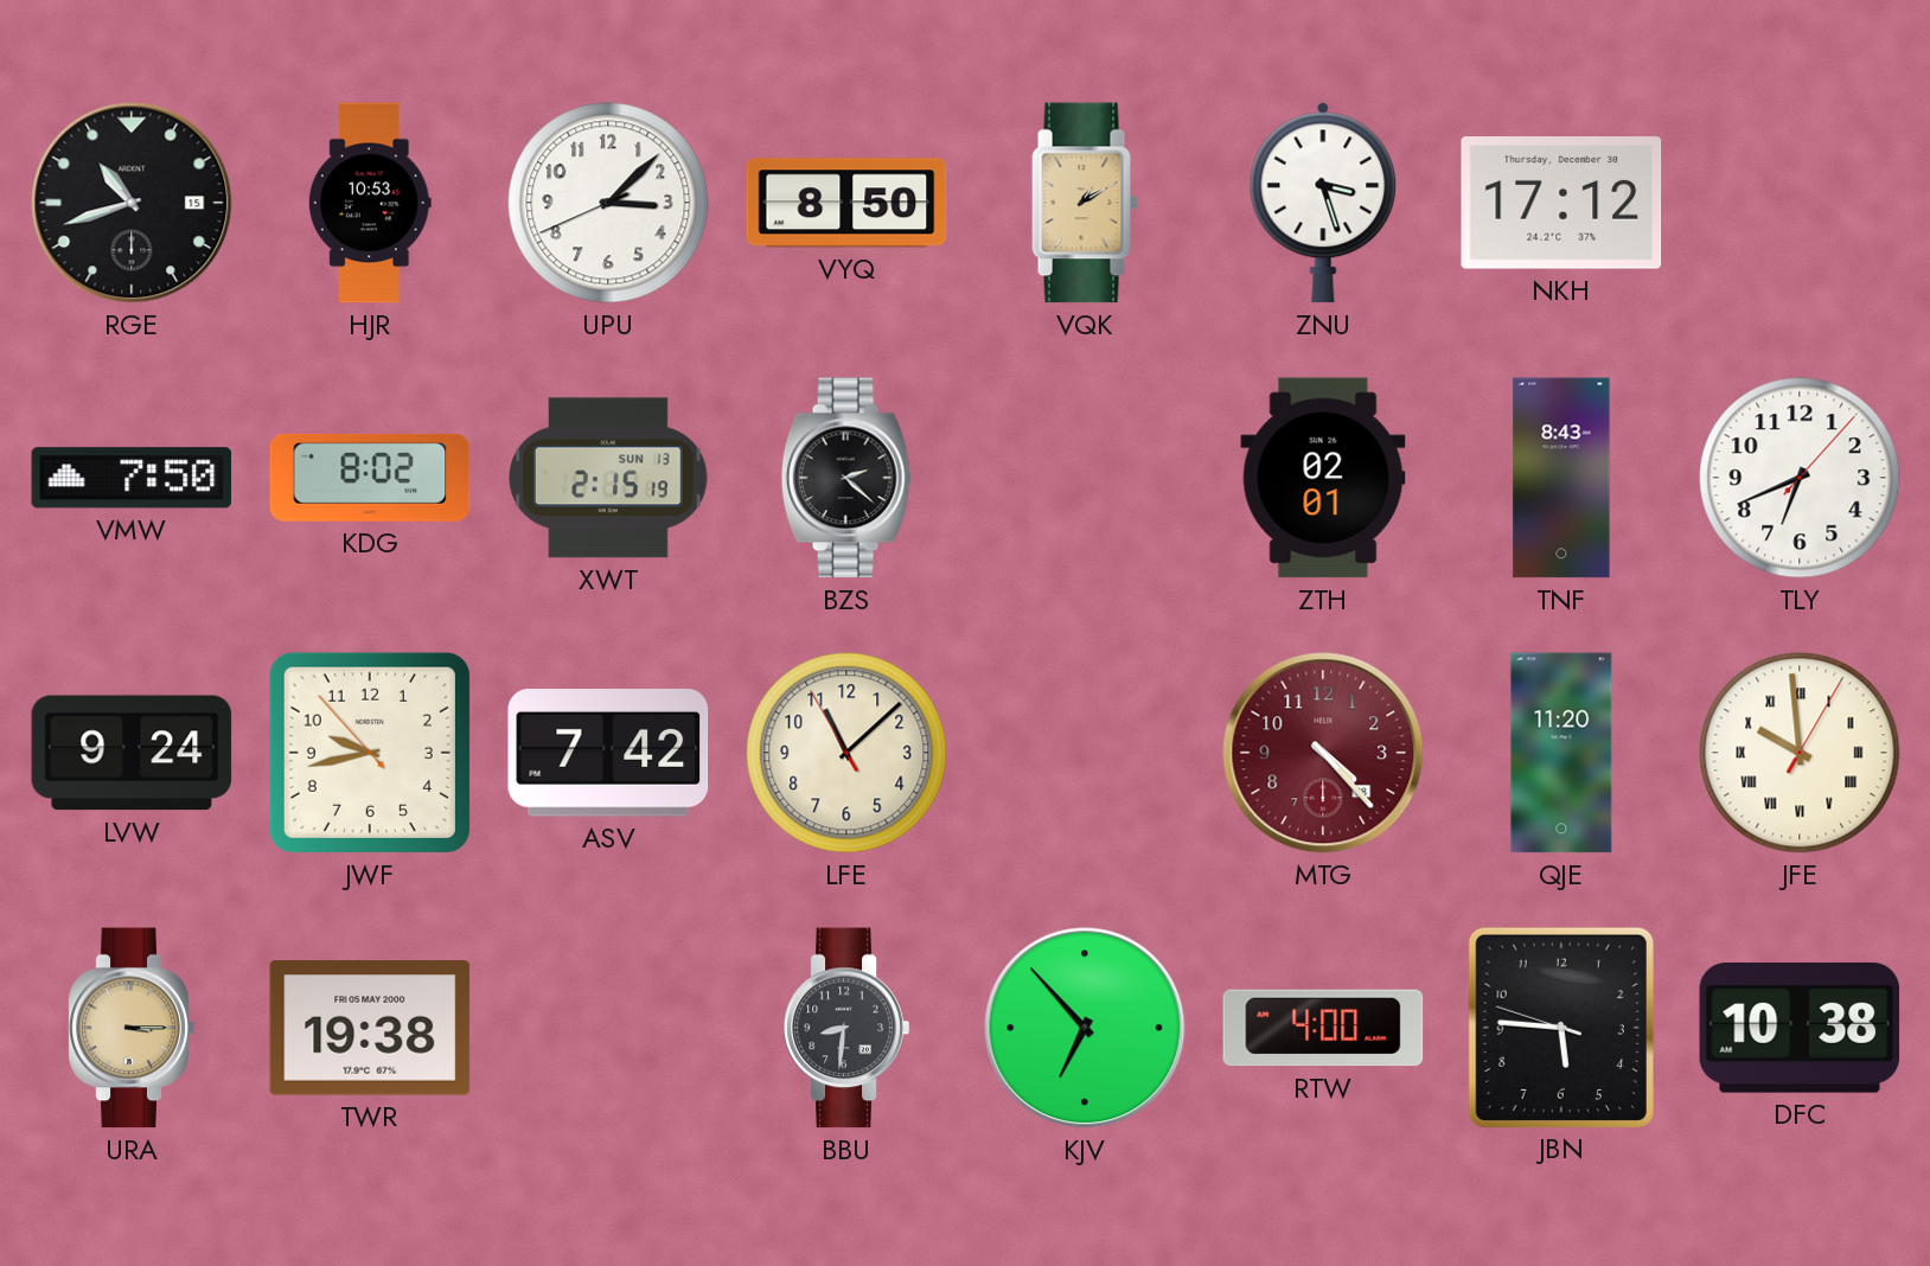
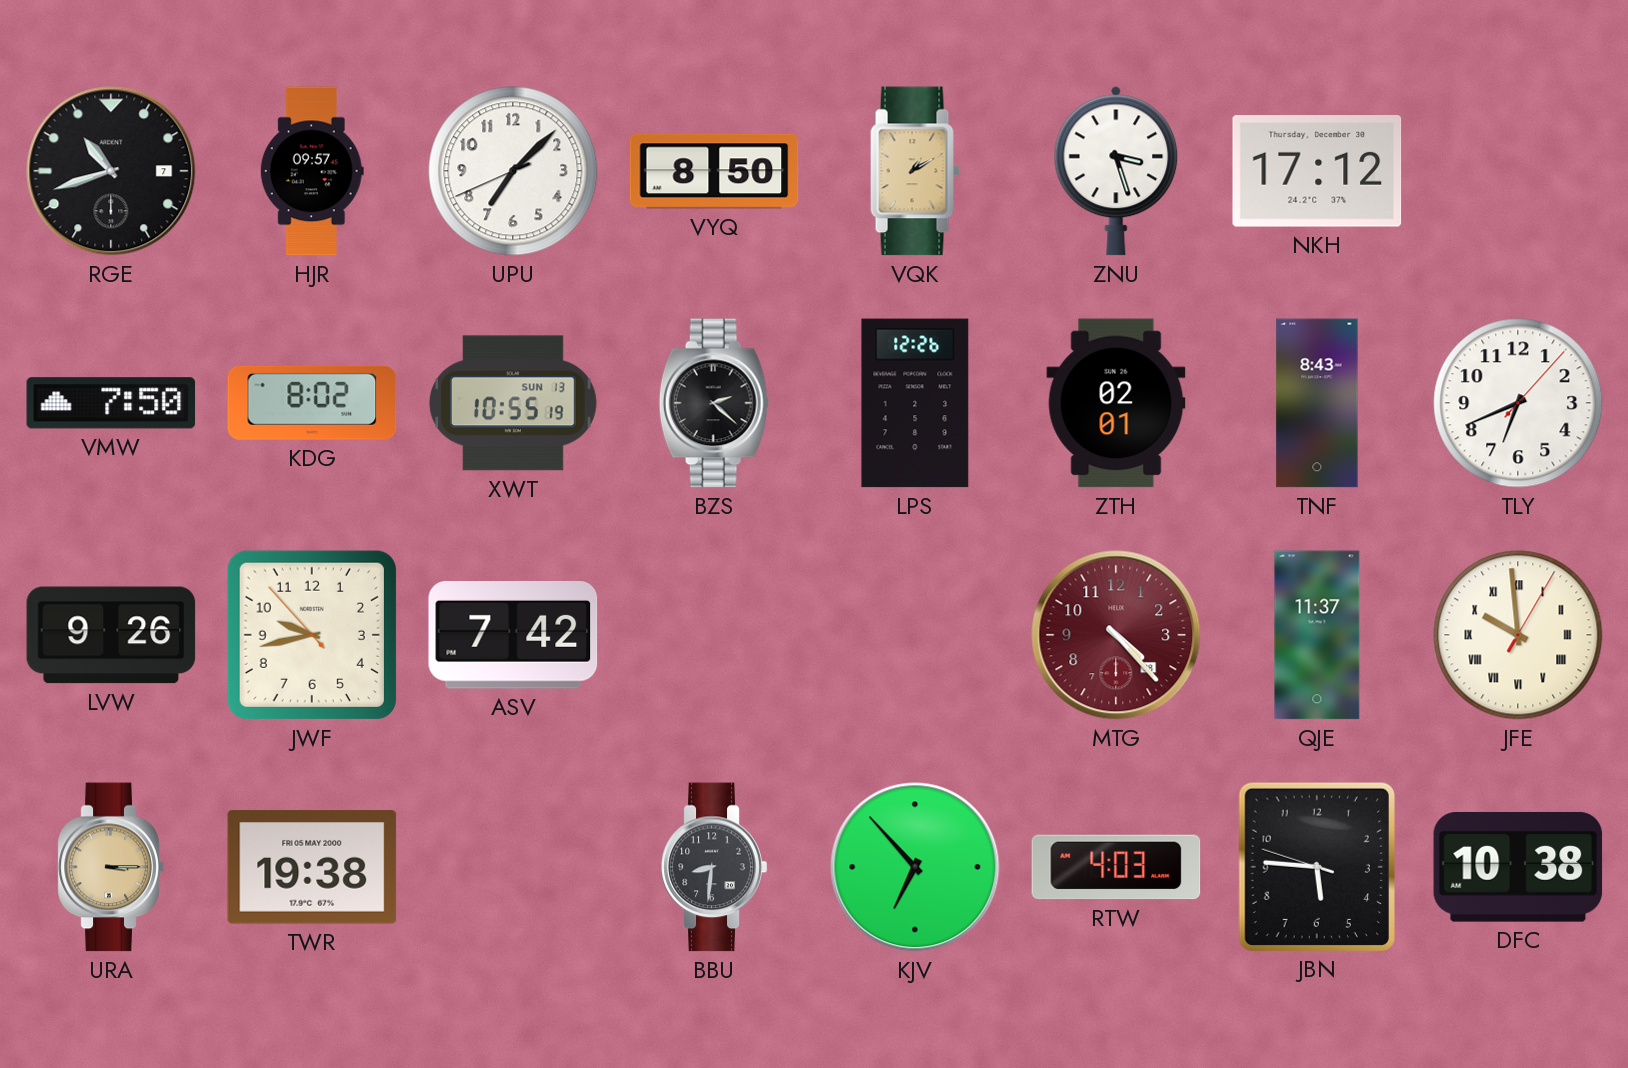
RGE date: 15 -> 7 (111, 171)
HJR: 10:53 -> 09:57 (312, 171)
UPU: 3:07 -> 7:07 (513, 171)
XWT: 2:15 -> 10:55 (513, 403)
LPS: none -> 12:26 (915, 403)
LVW: 9:24 -> 9:26 (111, 635)
LFE: 11:07 -> none (846, 753)
QJE: 11:20 -> 11:37 (1317, 635)
RTW: 4:00 -> 4:03 (1116, 867)
